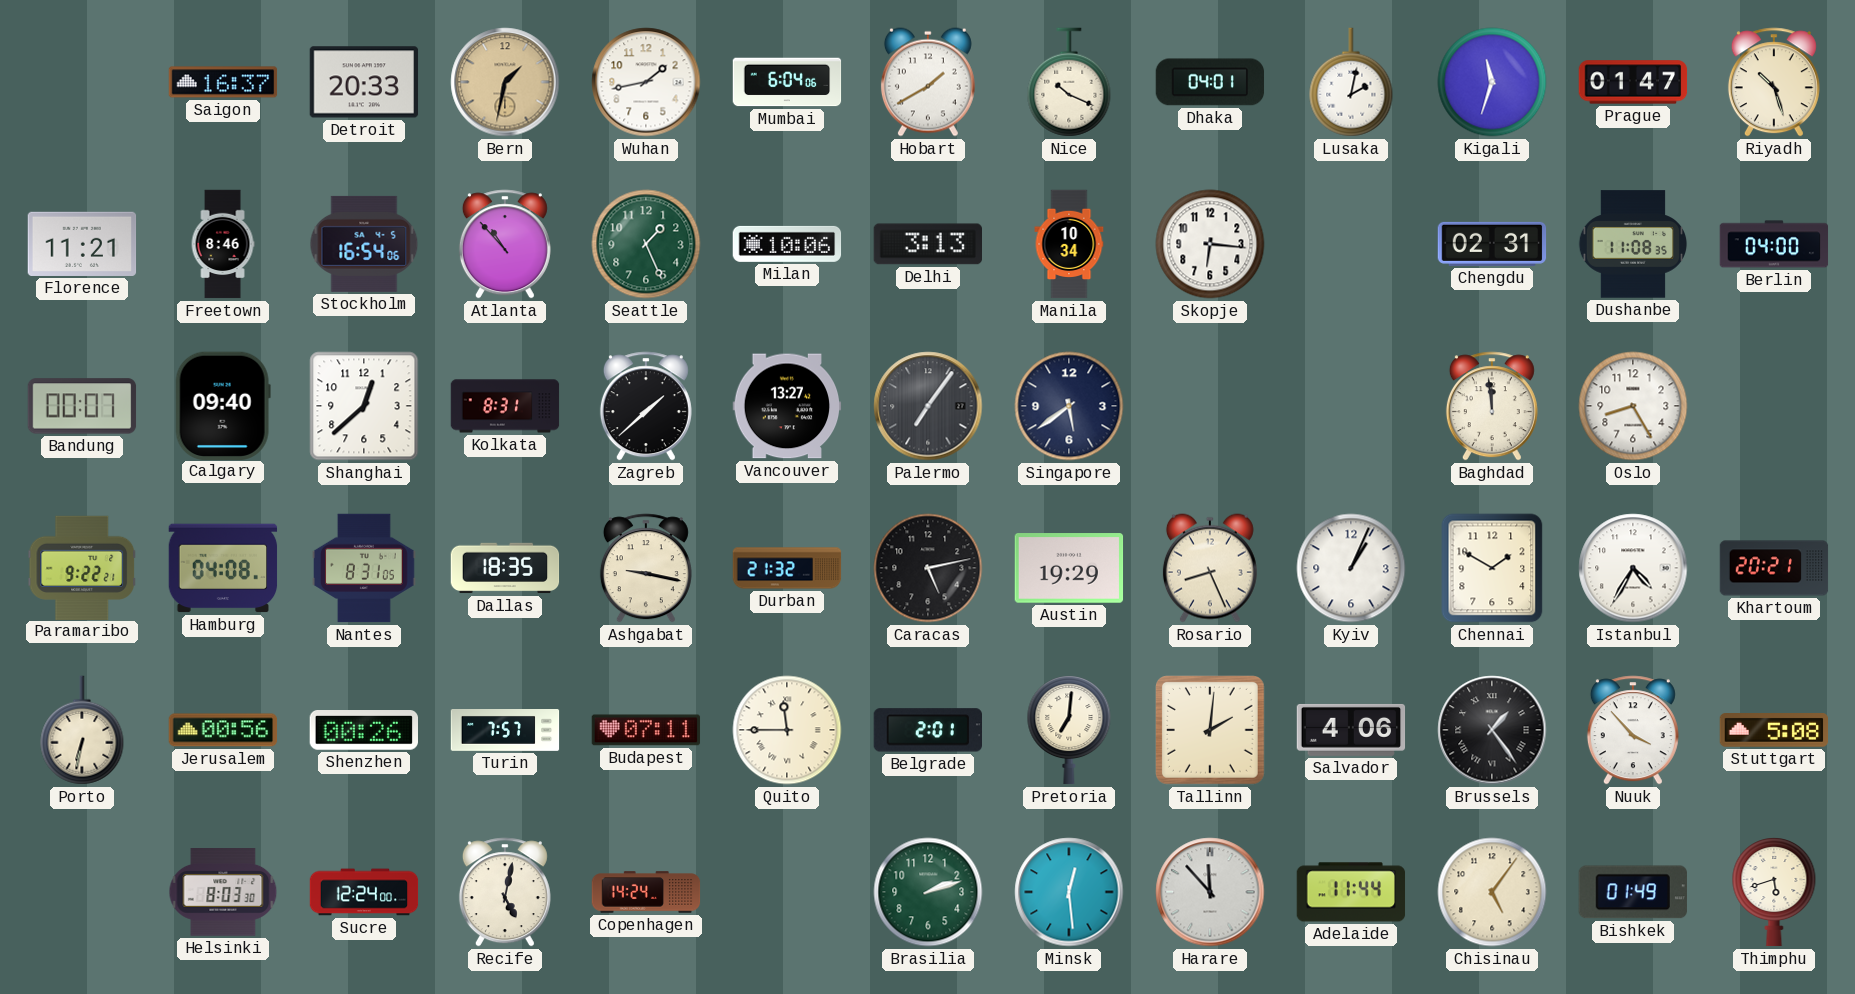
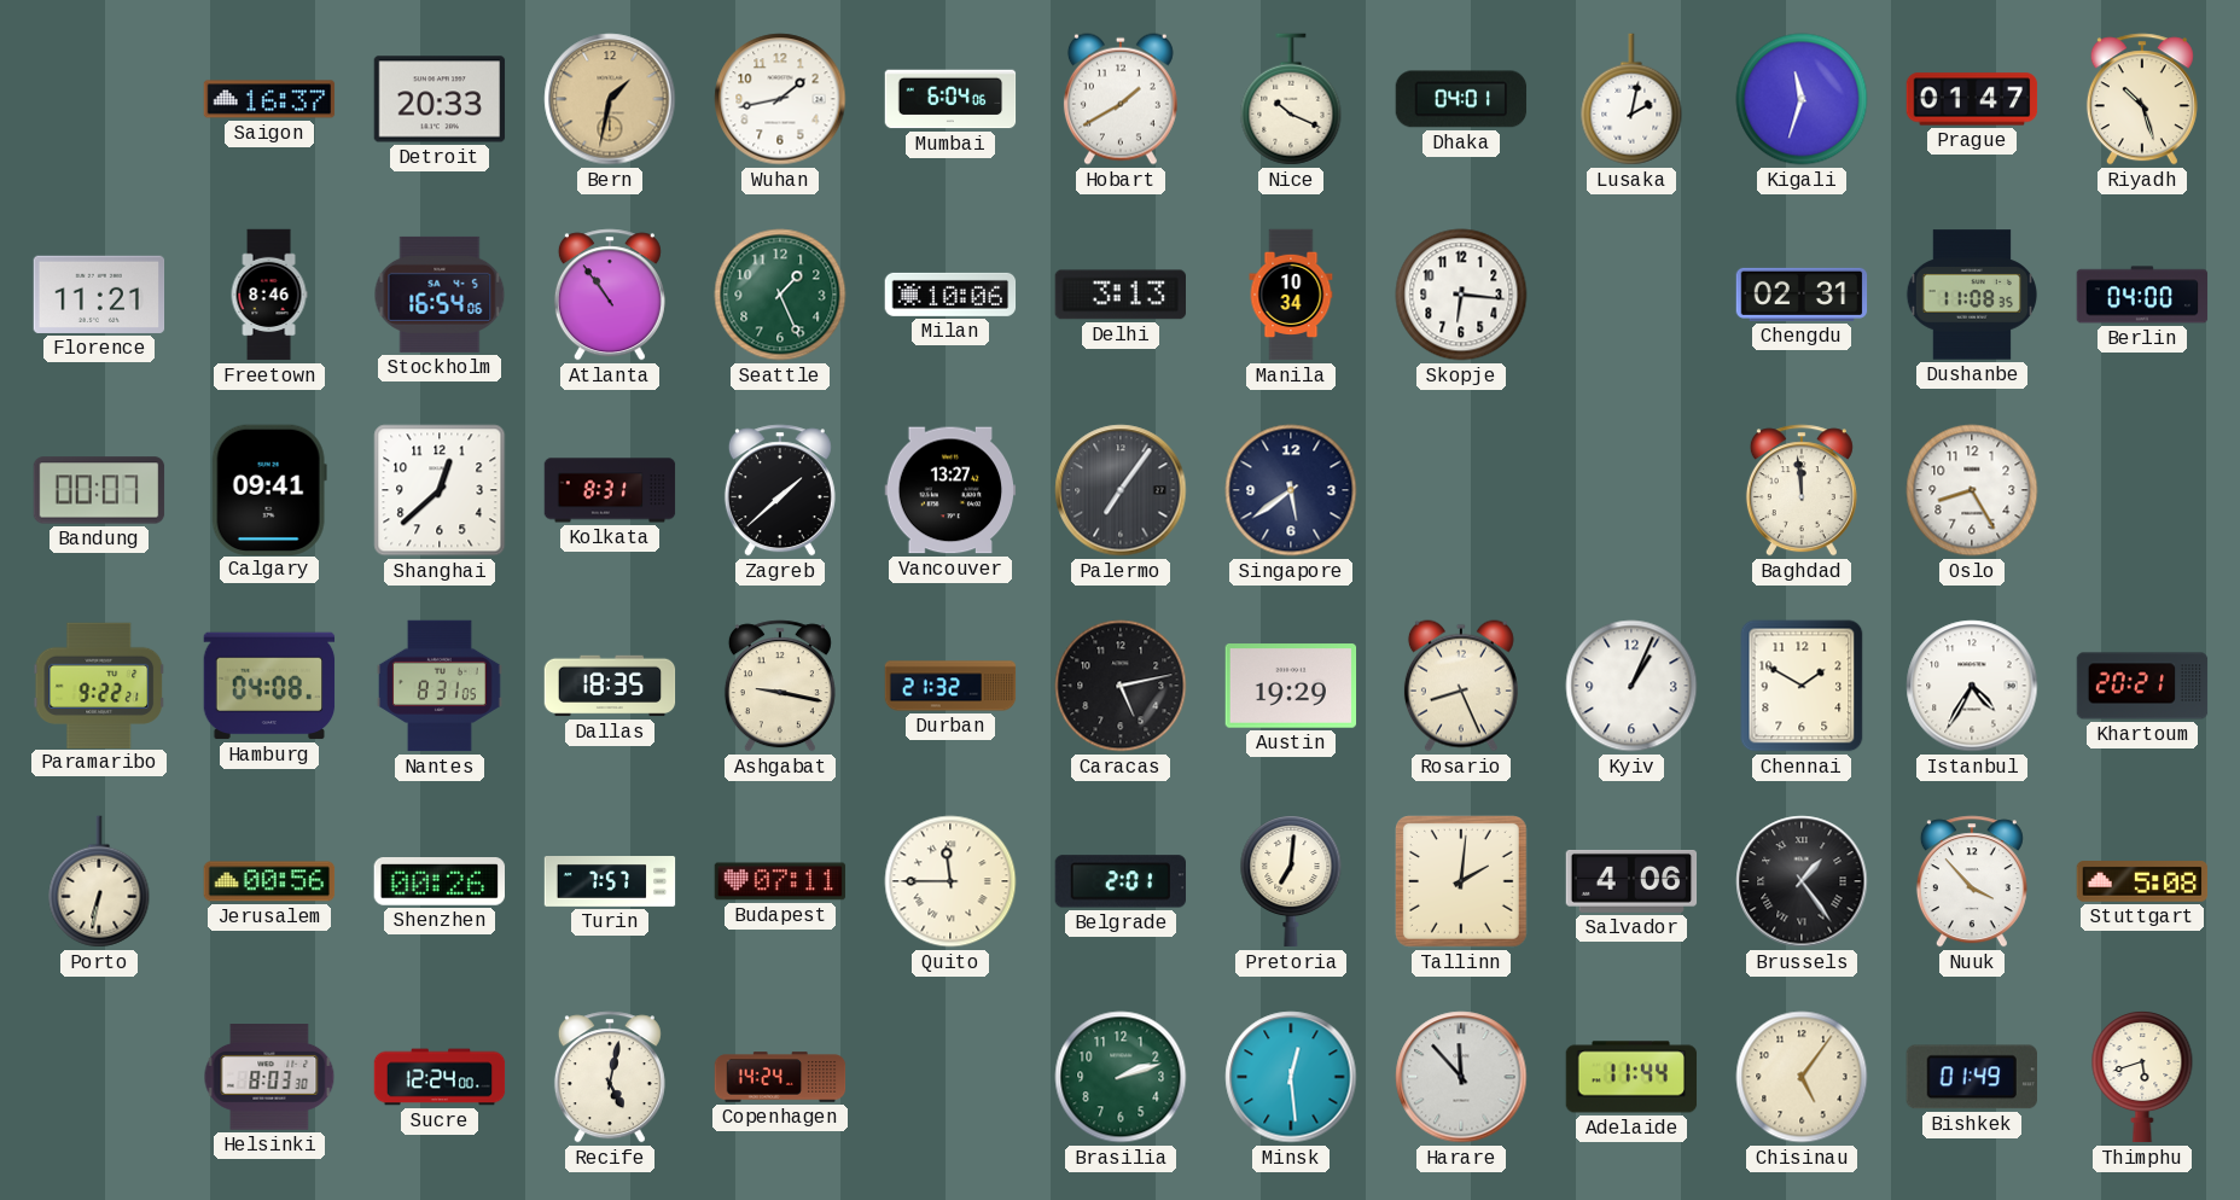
Atlanta: 10:53 -> 10:54 (610, 295)
Calgary: 09:40 -> 09:41 (269, 489)
